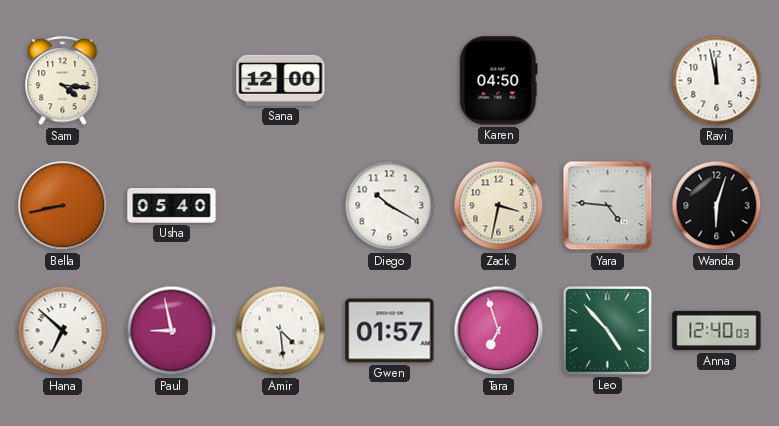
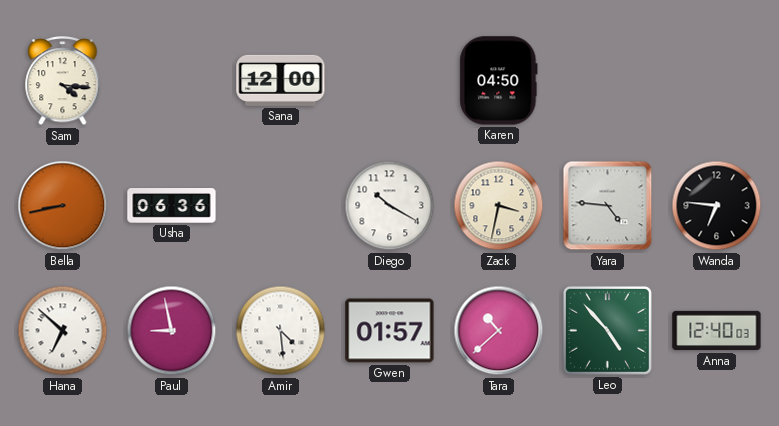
Ravi: 11:58 -> none (717, 81)
Usha: 05:40 -> 06:36 (172, 206)
Wanda: 6:03 -> 6:46 (717, 206)
Tara: 6:57 -> 10:38 (499, 331)
